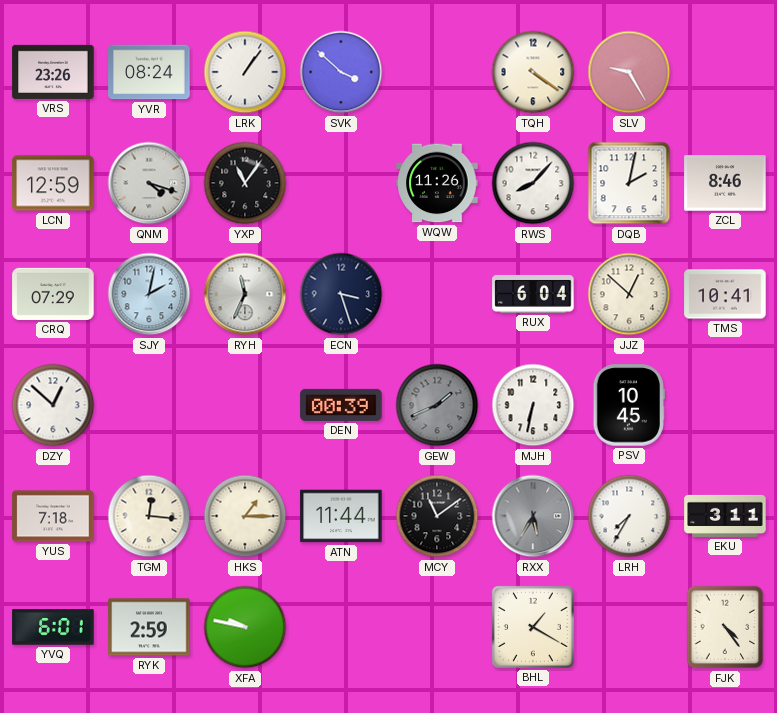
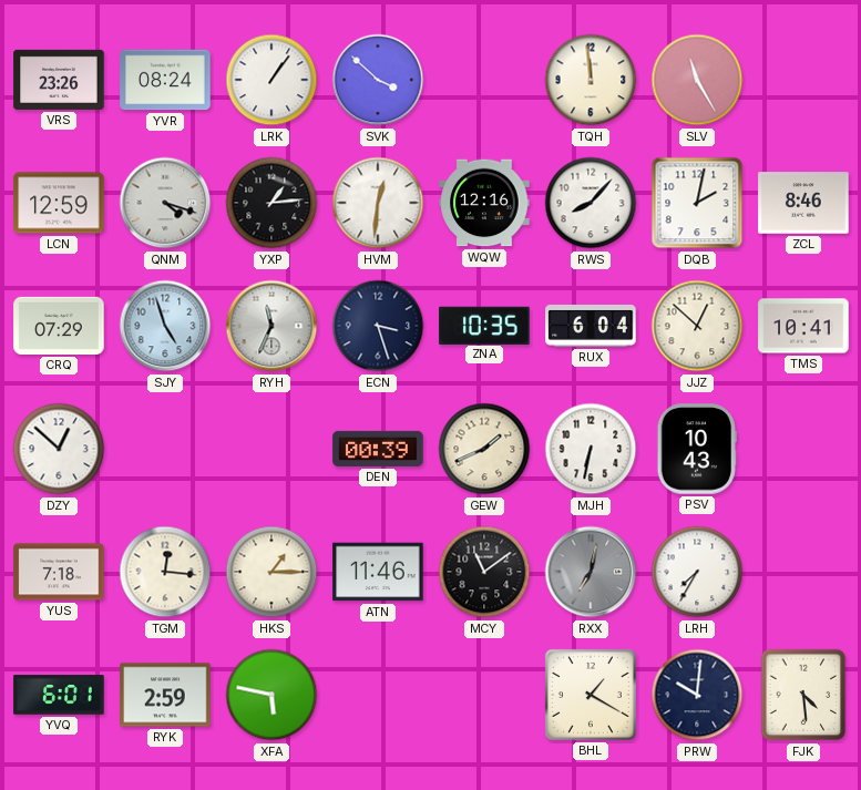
TQH: 4:21 -> 11:59 (591, 80)
SLV: 9:25 -> 11:25 (697, 80)
YXP: 11:06 -> 1:14 (271, 203)
HVM: none -> 12:31 (378, 203)
WQW: 11:26 -> 12:16 (484, 203)
SJY: 2:02 -> 4:57 (165, 326)
ZNA: none -> 10:35 (484, 325)
GEW dial: grey -> cream (484, 449)
PSV: 10:45 -> 10:43 (697, 449)
ATN: 11:44 -> 11:46 (378, 572)
RXX: 5:35 -> 7:02 (591, 572)
EKU: 3:11 -> none (725, 516)
XFA: 9:47 -> 5:47 (271, 695)
PRW: none -> 10:01 (697, 695)
FJK: 4:24 -> 4:29 (803, 695)
